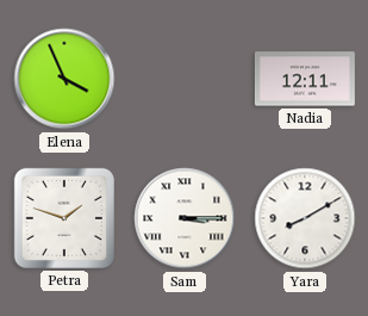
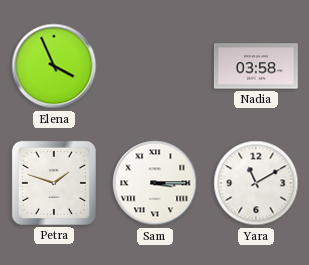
Nadia: 12:11 -> 03:58 (256, 66)
Yara: 8:10 -> 11:10 (256, 183)
